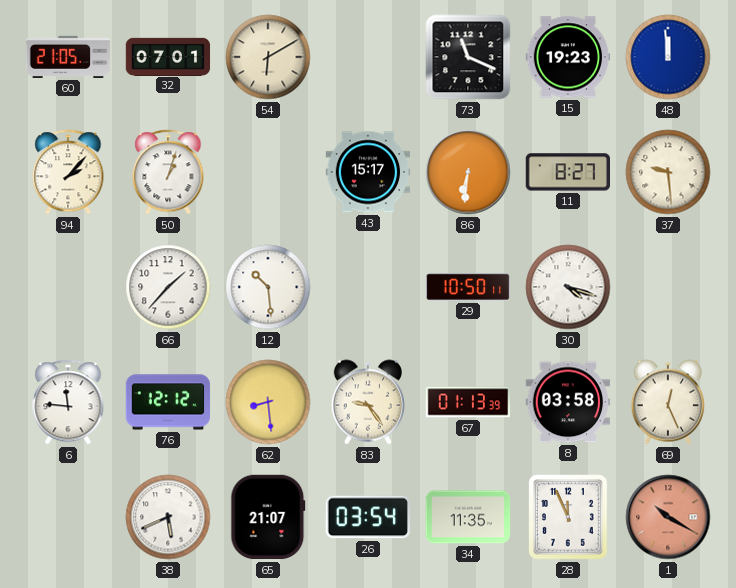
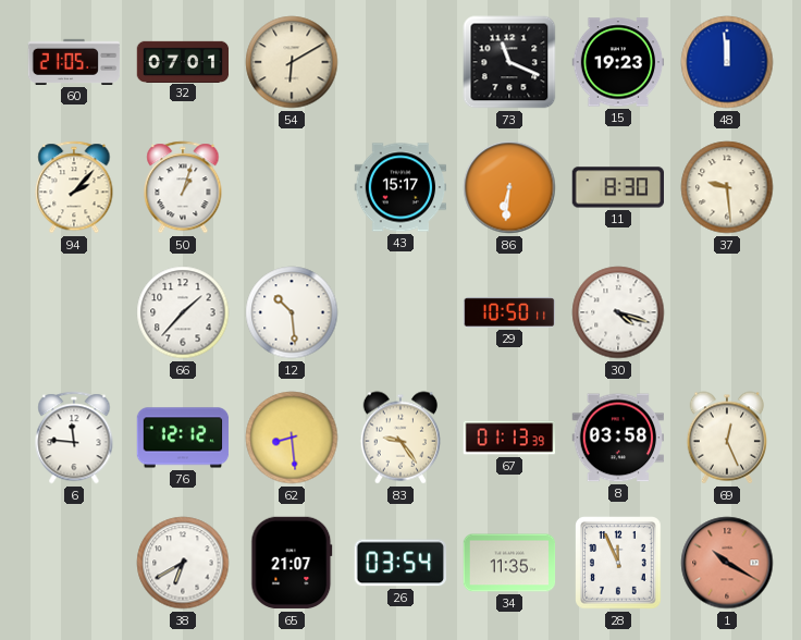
11: 8:27 -> 8:30 (617, 187)
38: 5:41 -> 6:40 (183, 563)
